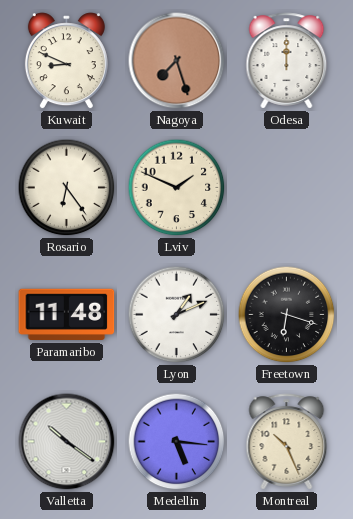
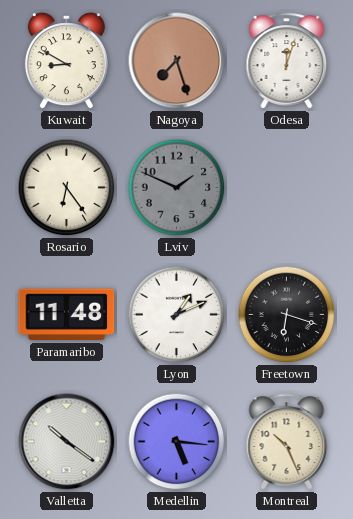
Kuwait: 8:49 -> 8:50 (66, 61)
Odesa: 12:00 -> 12:03 (287, 61)
Lviv dial: cream -> grey (177, 188)
